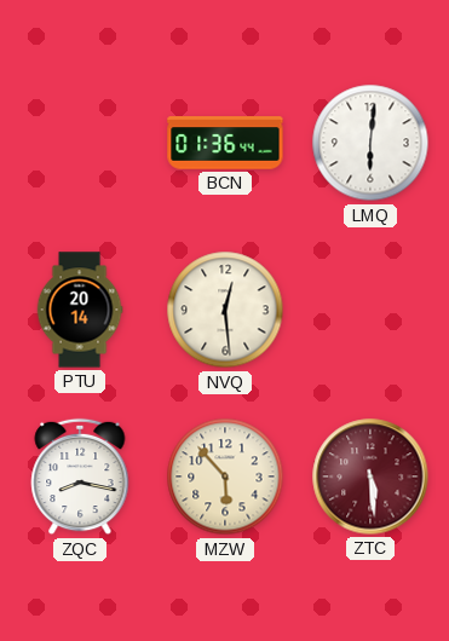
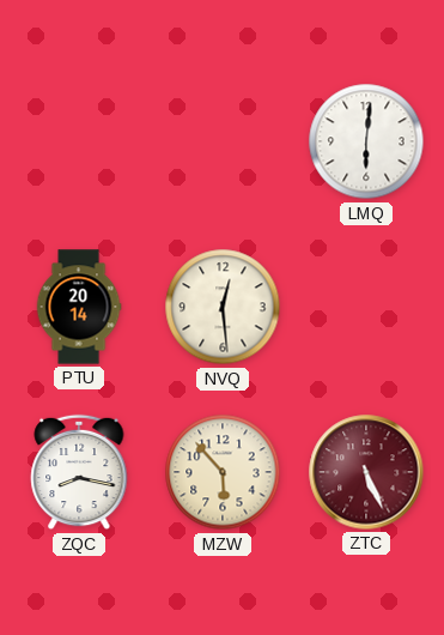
BCN: 01:36 -> none (225, 143)
ZTC: 5:29 -> 5:26 (366, 472)
